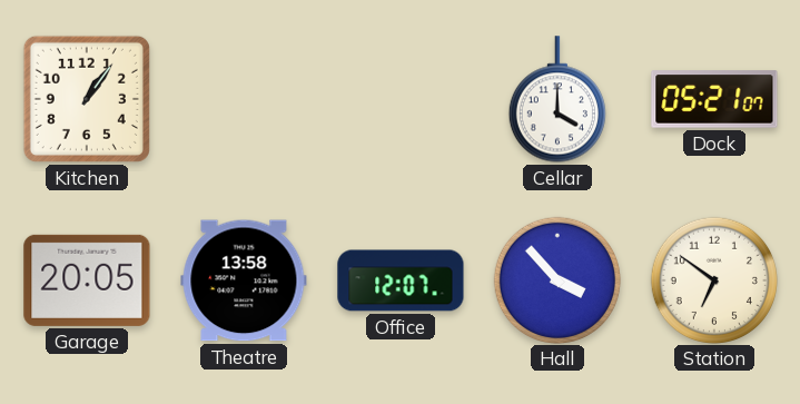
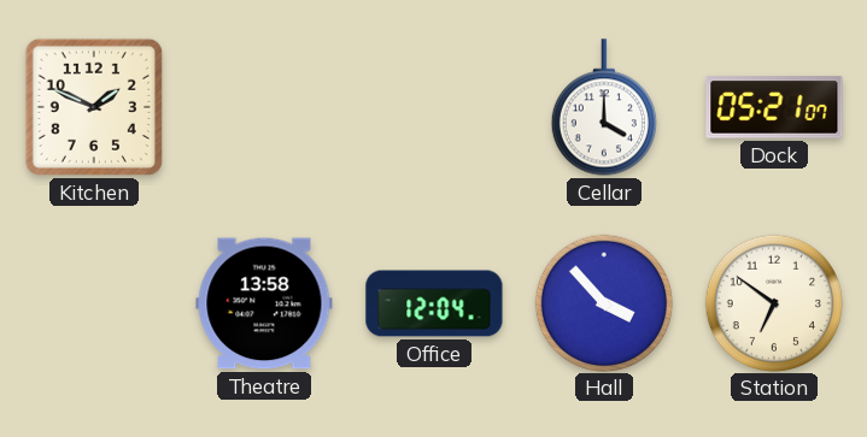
Kitchen: 1:06 -> 1:49 (94, 107)
Garage: 20:05 -> none (87, 280)
Office: 12:07 -> 12:04 (434, 303)
